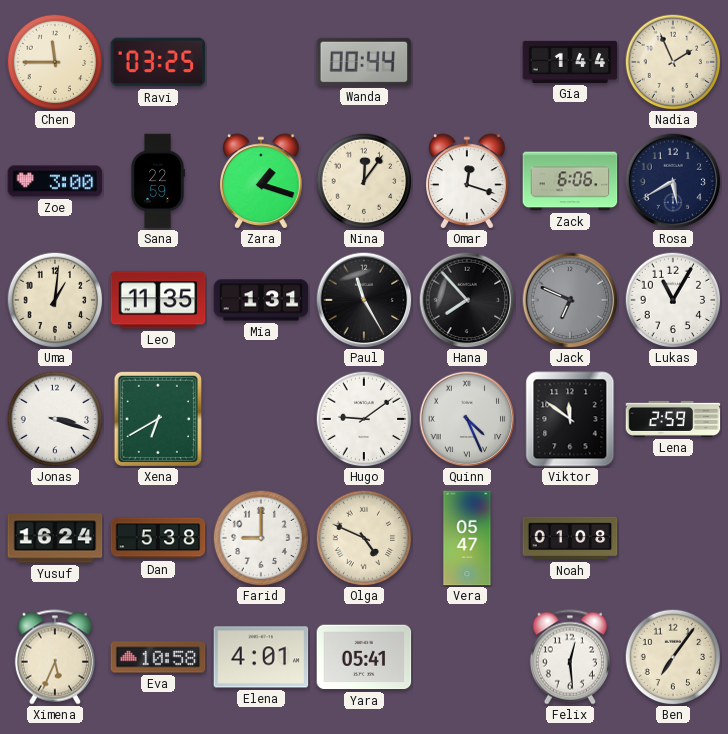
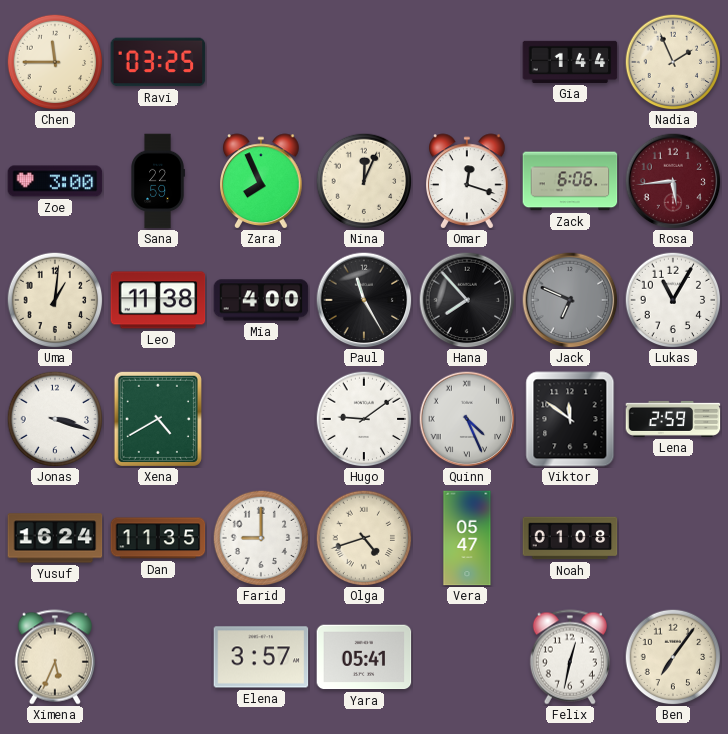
Wanda: 00:44 -> none (364, 62)
Zara: 1:18 -> 7:56 (262, 181)
Nina: 12:06 -> 12:04 (364, 181)
Rosa: 5:40 -> 5:44 (673, 181)
Rosa dial: navy -> burgundy (673, 181)
Leo: 11:35 -> 11:38 (158, 300)
Mia: 1:31 -> 4:00 (261, 300)
Xena: 6:40 -> 4:40 (158, 419)
Dan: 5:38 -> 11:35 (158, 538)
Olga: 4:49 -> 4:42 (364, 538)
Eva: 10:58 -> none (158, 657)
Elena: 4:01 -> 3:57 (261, 657)
Felix: 12:29 -> 12:32 (570, 657)
